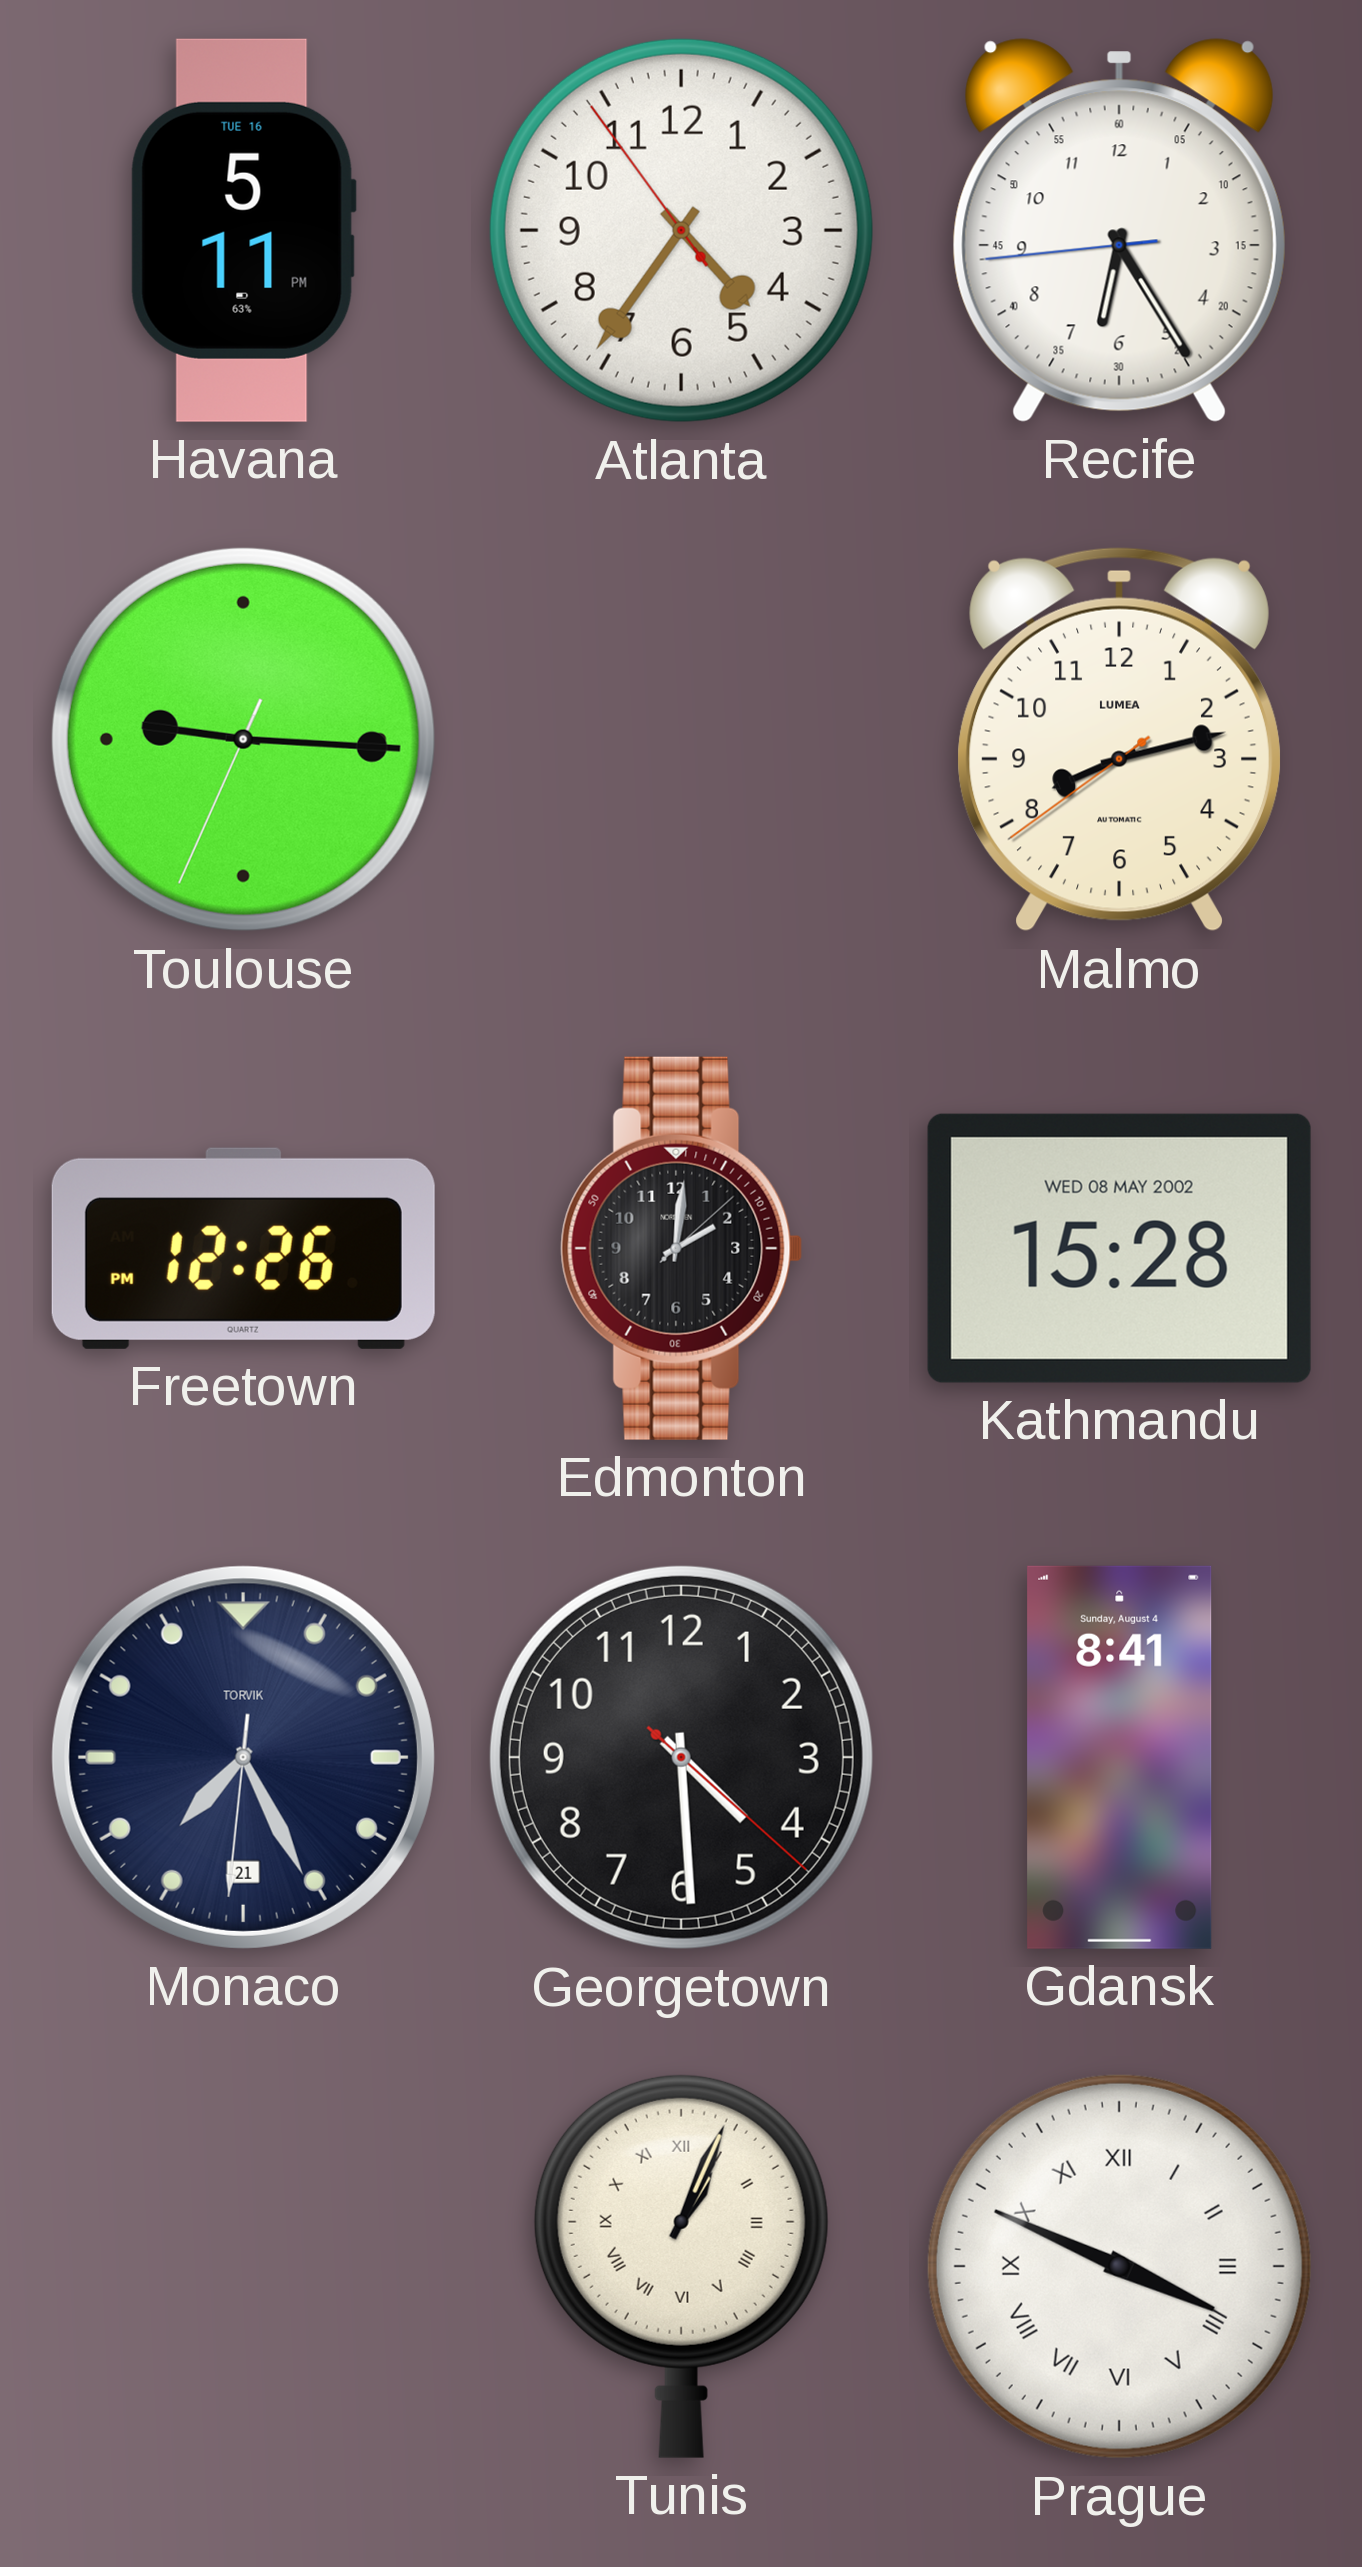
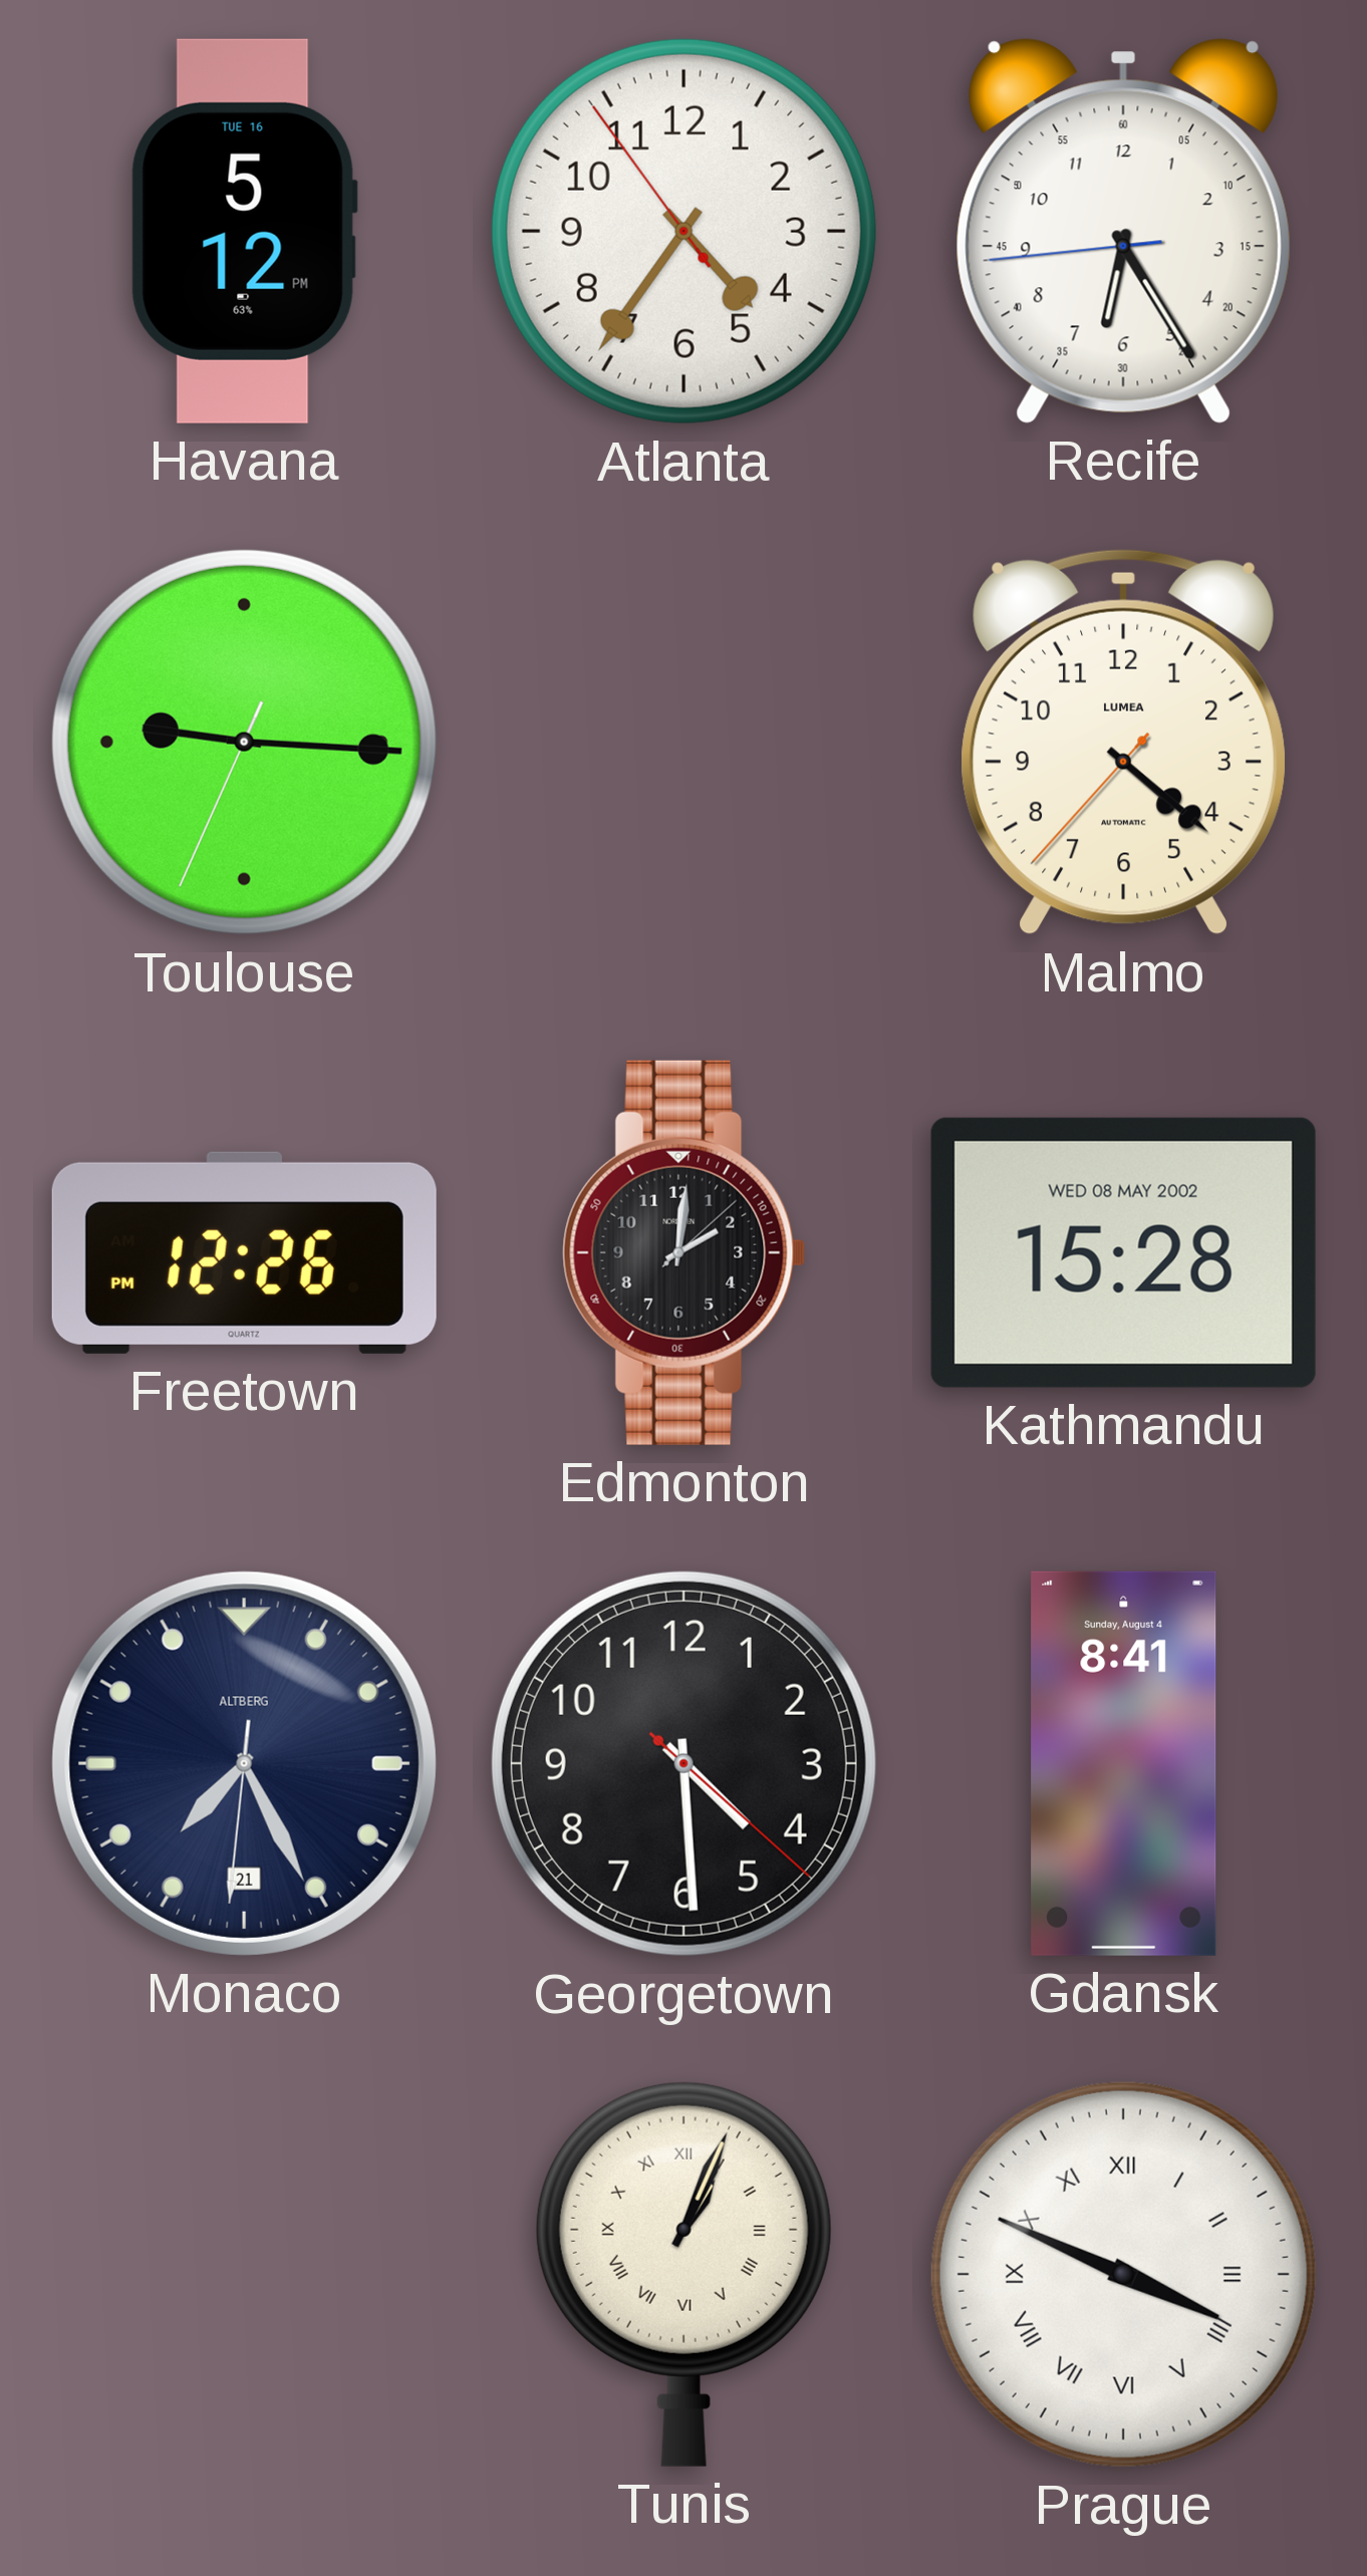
Havana: 5:11 -> 5:12 (244, 231)
Malmo: 8:12 -> 4:21 (1123, 742)
Monaco brand: TORVIK -> ALTBERG (244, 1763)
